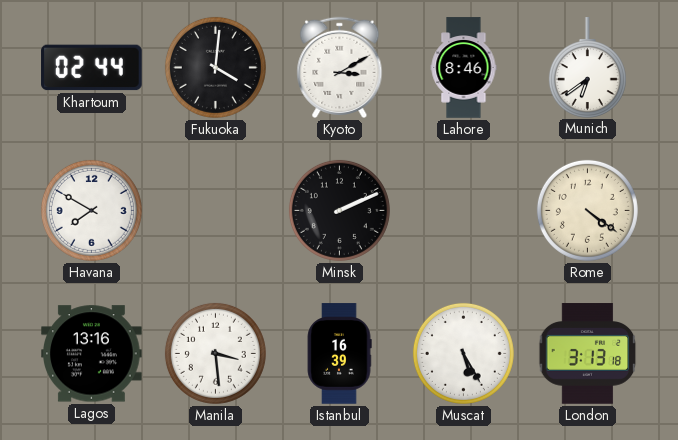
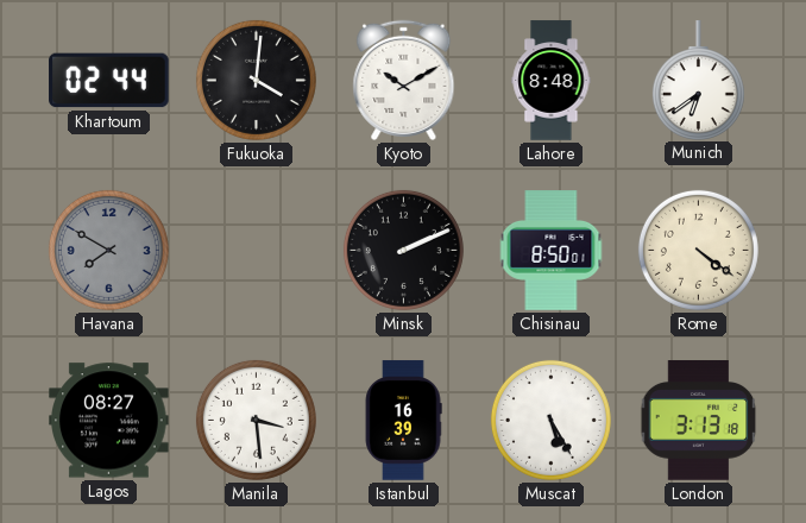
Kyoto: 3:10 -> 10:10 (404, 80)
Lahore: 8:46 -> 8:48 (552, 81)
Havana dial: white -> grey (108, 250)
Chisinau: none -> 8:50 (552, 251)
Lagos: 13:16 -> 08:27 (109, 421)
